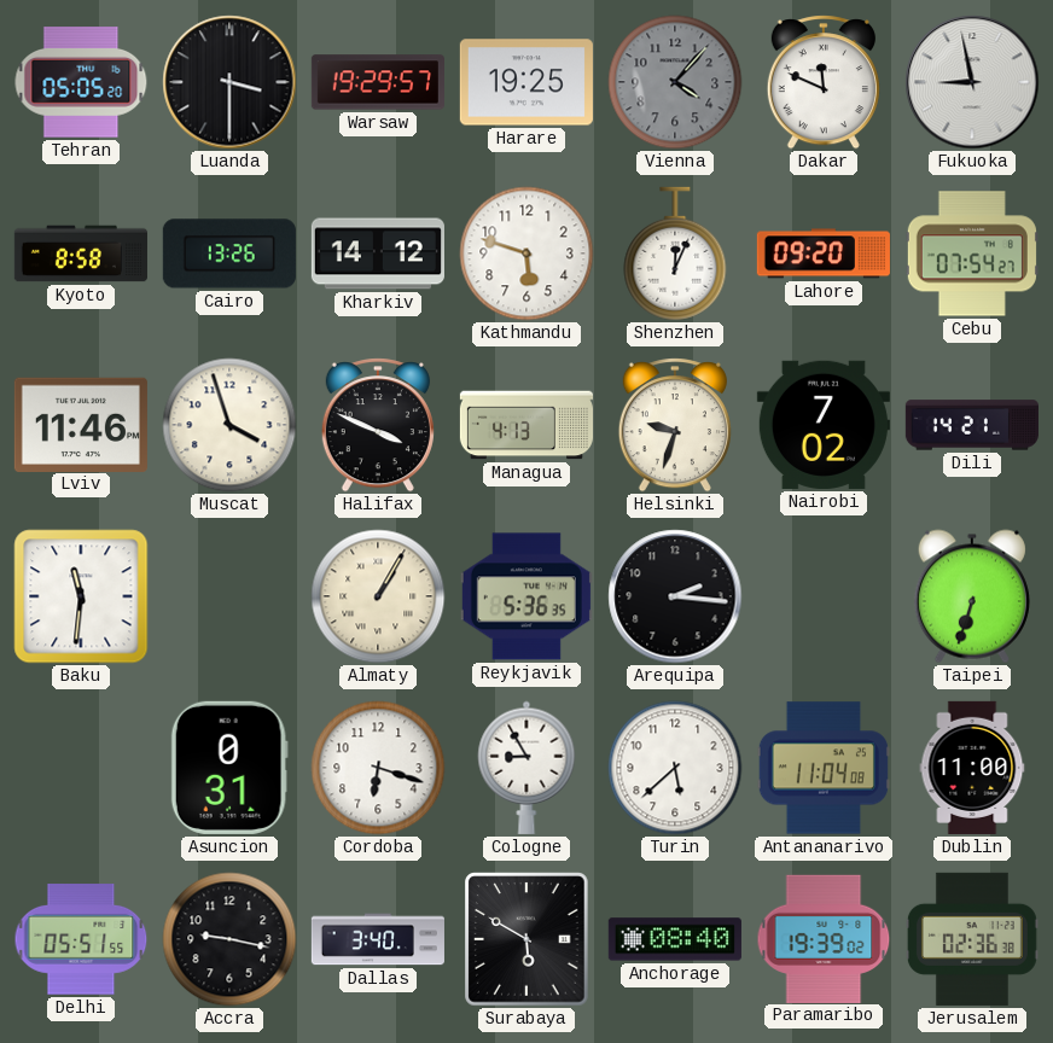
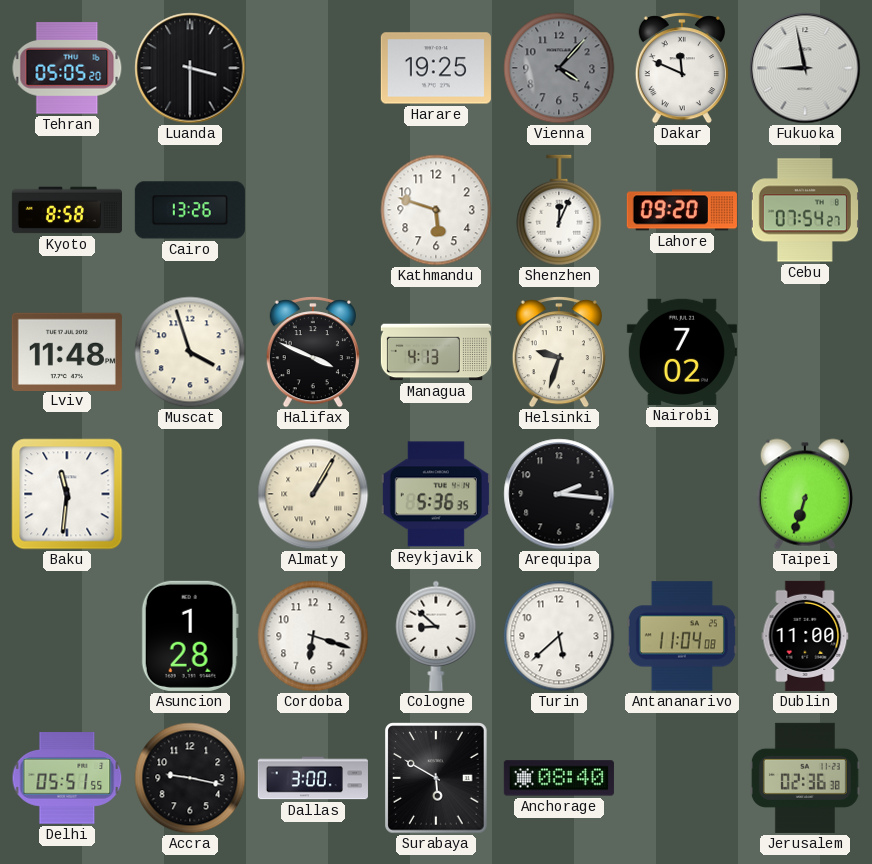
Warsaw: 19:29 -> none (378, 82)
Kharkiv: 14:12 -> none (378, 254)
Lviv: 11:46 -> 11:48 (67, 351)
Dili: 14:21 -> none (972, 425)
Asuncion: 0:31 -> 1:28 (190, 636)
Cologne: 8:55 -> 8:52 (436, 636)
Dallas: 3:40 -> 3:00 (313, 778)
Paramaribo: 19:39 -> none (824, 938)
